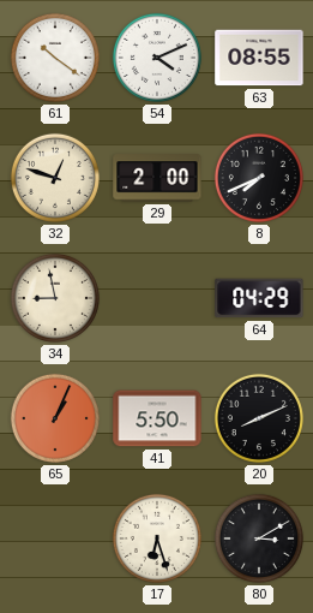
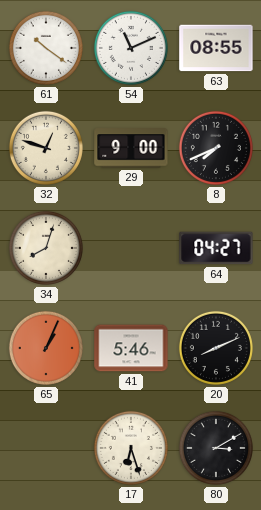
54: 4:11 -> 11:11 (131, 48)
29: 2:00 -> 9:00 (131, 148)
34: 8:58 -> 8:03 (46, 248)
64: 04:29 -> 04:27 (216, 248)
41: 5:50 -> 5:46 (131, 348)
